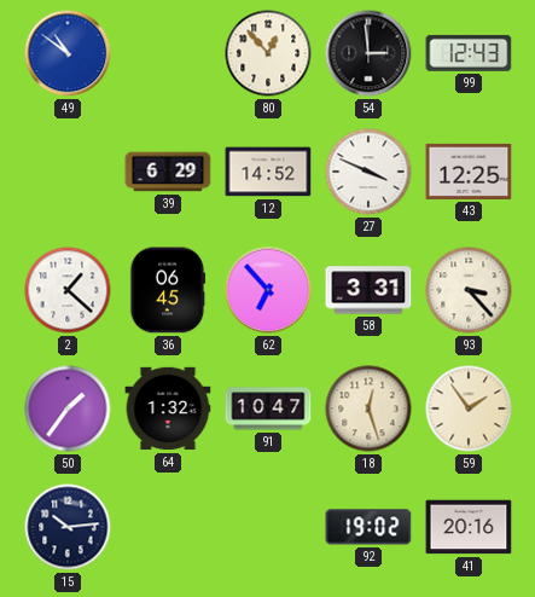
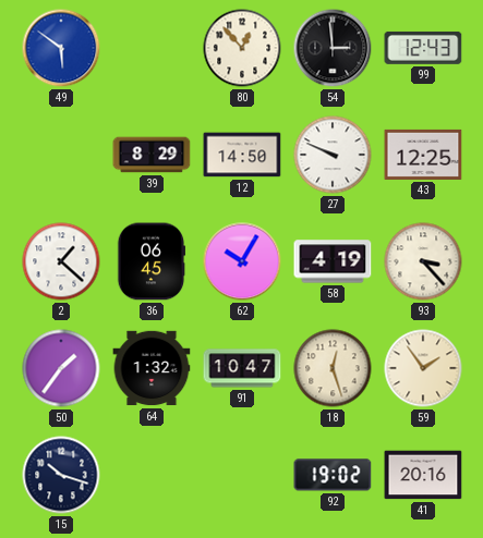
49: 10:51 -> 5:51 (61, 48)
39: 6:29 -> 8:29 (152, 155)
12: 14:52 -> 14:50 (242, 155)
27: 3:49 -> 9:49 (333, 155)
62: 6:53 -> 10:05 (242, 261)
58: 3:31 -> 4:19 (333, 261)
15: 10:14 -> 10:18 (61, 475)
